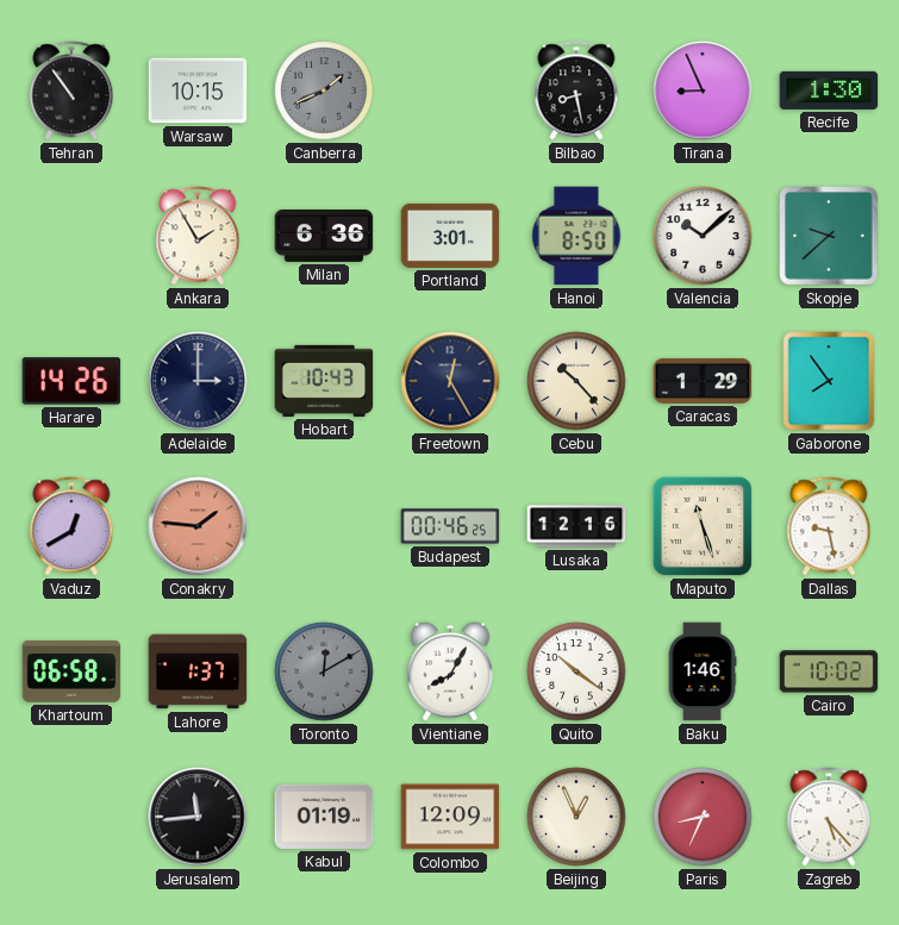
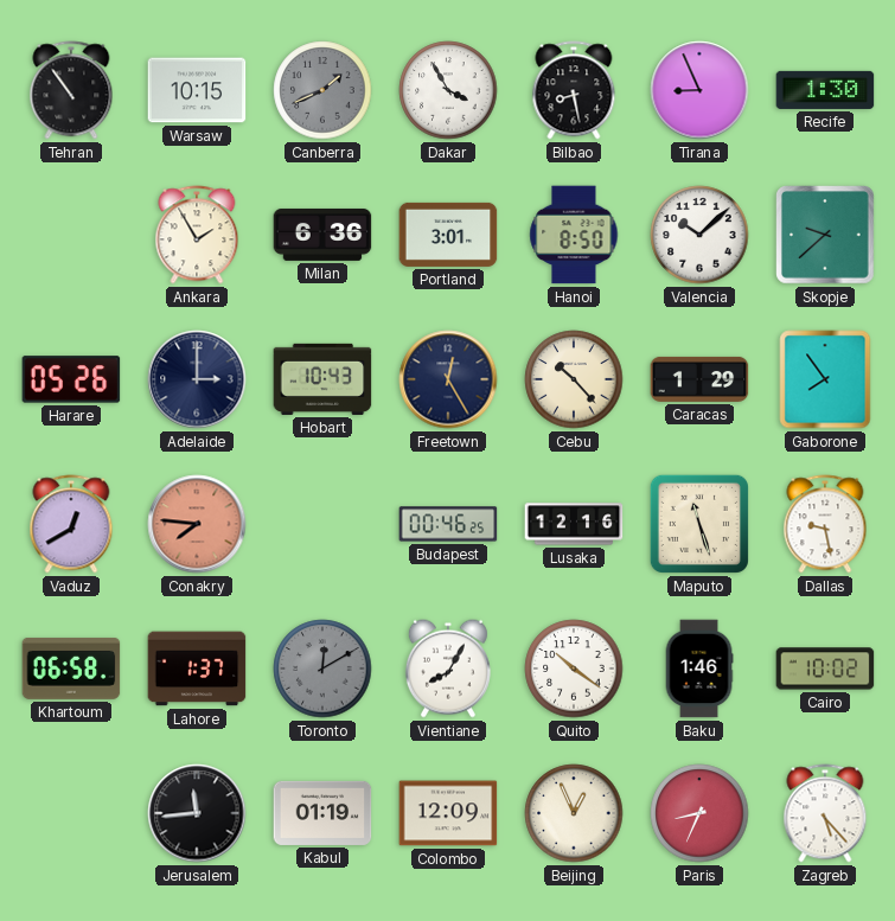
Dakar: none -> 3:55 (448, 90)
Harare: 14:26 -> 05:26 (71, 379)
Conakry: 1:46 -> 7:46 (197, 524)
